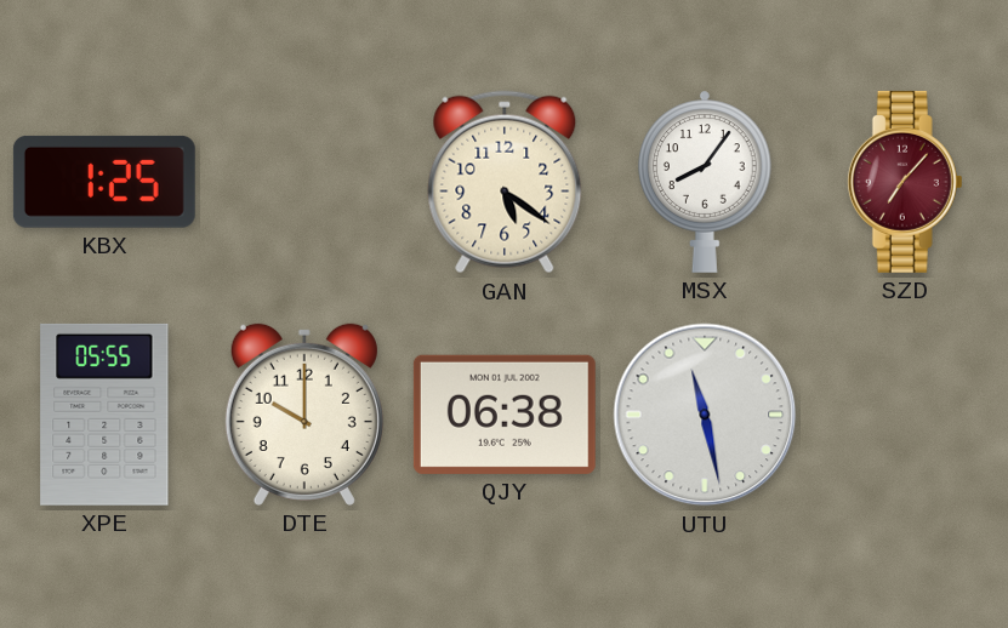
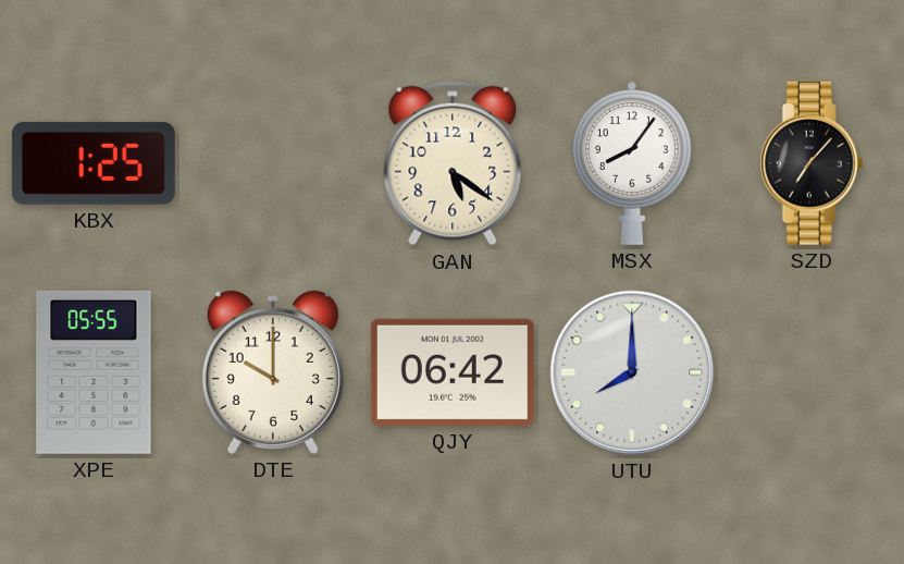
SZD dial: burgundy -> black (812, 163)
QJY: 06:38 -> 06:42 (453, 372)
UTU: 11:28 -> 8:00 (632, 372)
